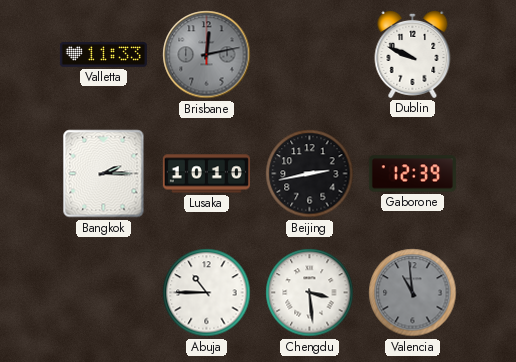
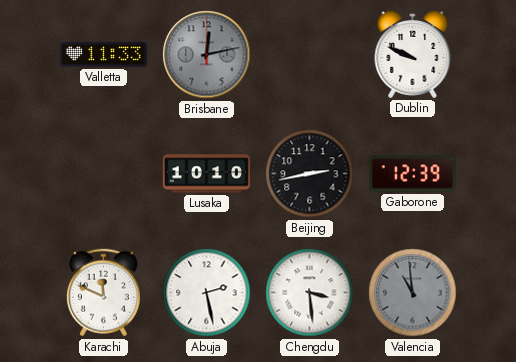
Bangkok: 2:15 -> none (104, 174)
Karachi: none -> 11:49 (103, 293)
Abuja: 10:45 -> 2:28 (207, 293)
